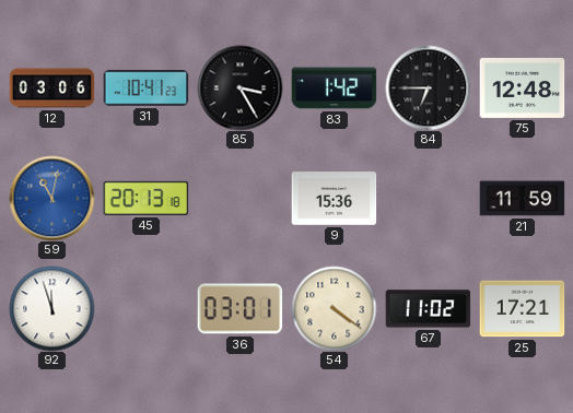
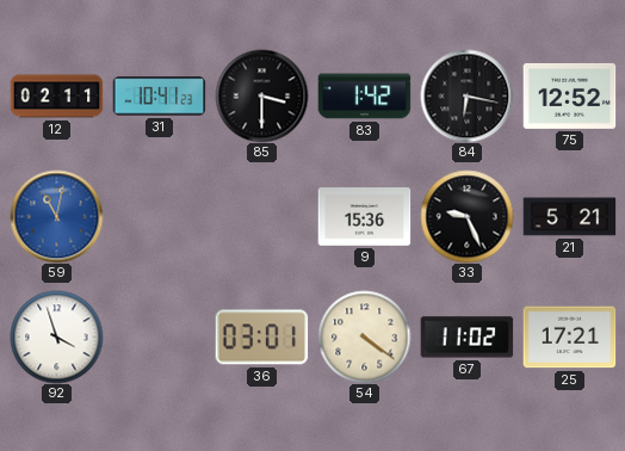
12: 03:06 -> 02:11 (56, 97)
85: 3:25 -> 3:30 (261, 95)
84: 6:45 -> 6:17 (466, 95)
75: 12:48 -> 12:52 (569, 95)
45: 20:13 -> none (145, 198)
33: none -> 9:26 (466, 216)
21: 11:59 -> 5:21 (569, 217)
92: 11:57 -> 3:57 (56, 336)
